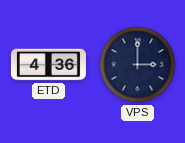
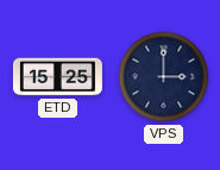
ETD: 4:36 -> 15:25 (57, 77)
